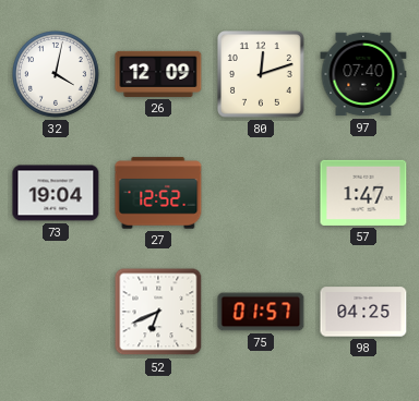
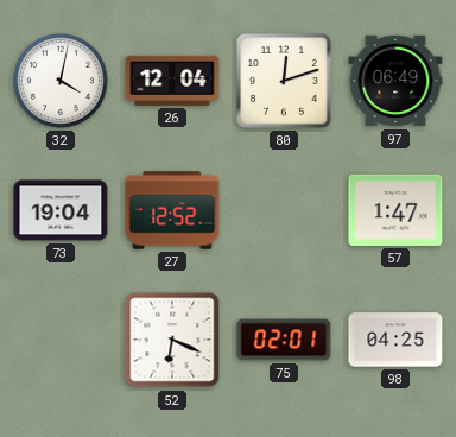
26: 12:09 -> 12:04 (172, 81)
97: 07:40 -> 06:49 (395, 81)
52: 6:41 -> 6:19 (172, 340)
75: 01:57 -> 02:01 (284, 340)
